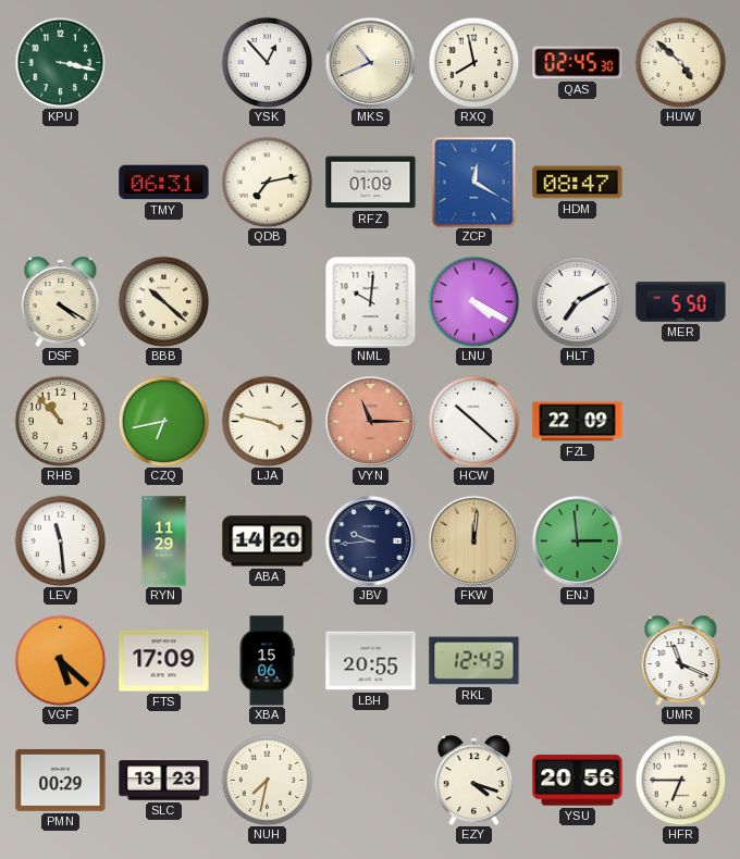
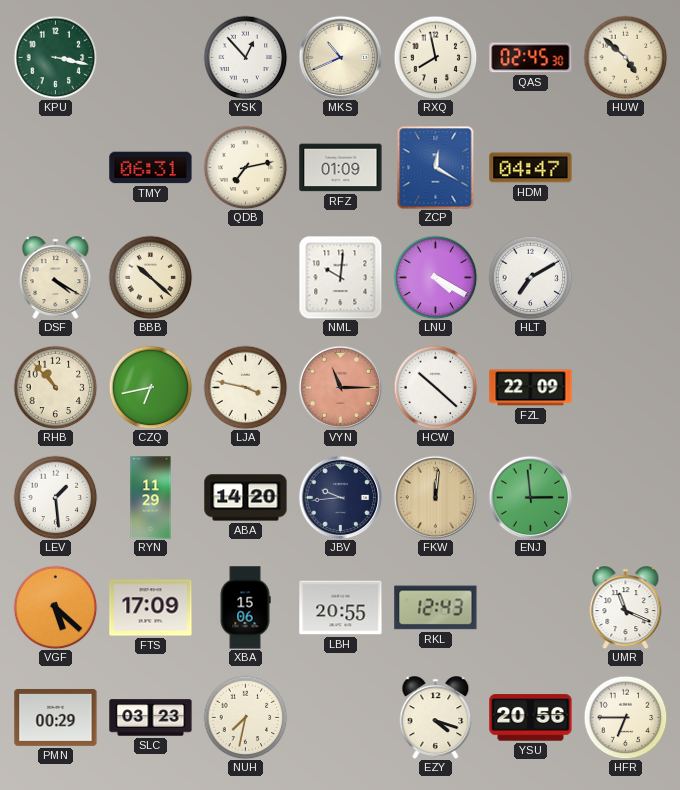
HDM: 08:47 -> 04:47 (531, 168)
MER: 5:50 -> none (681, 302)
LEV: 11:29 -> 1:29 (55, 497)
SLC: 13:23 -> 03:23 (151, 718)
